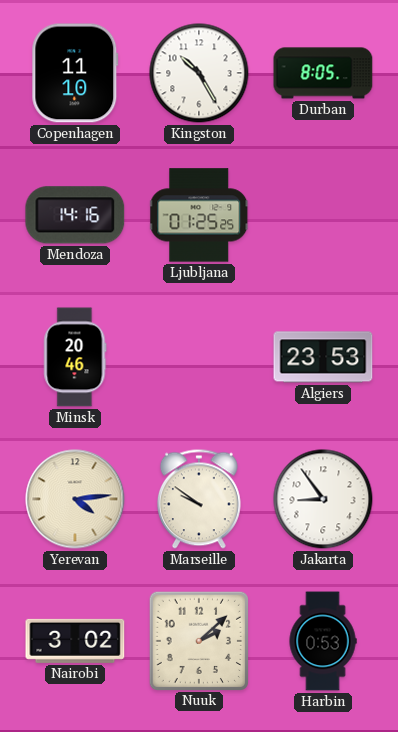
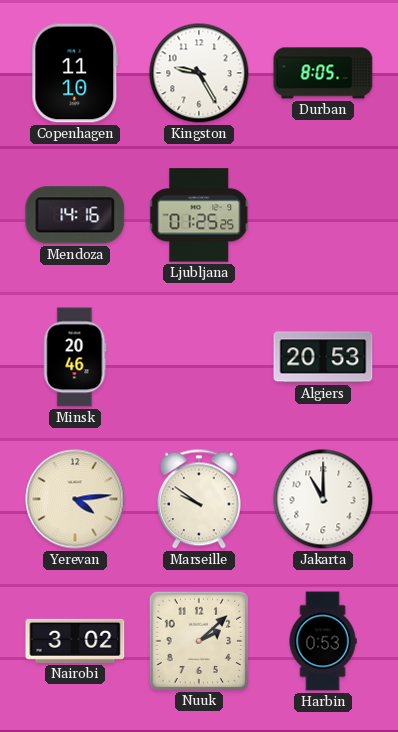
Kingston: 10:25 -> 9:25 (199, 73)
Algiers: 23:53 -> 20:53 (323, 357)
Jakarta: 8:54 -> 11:00 (323, 499)
